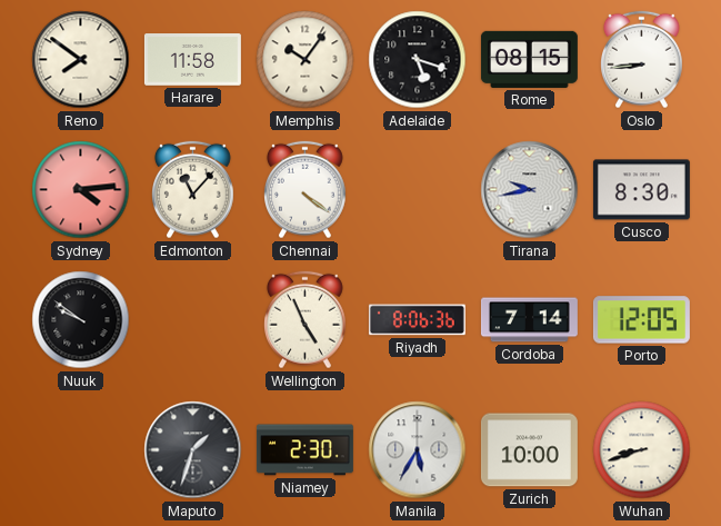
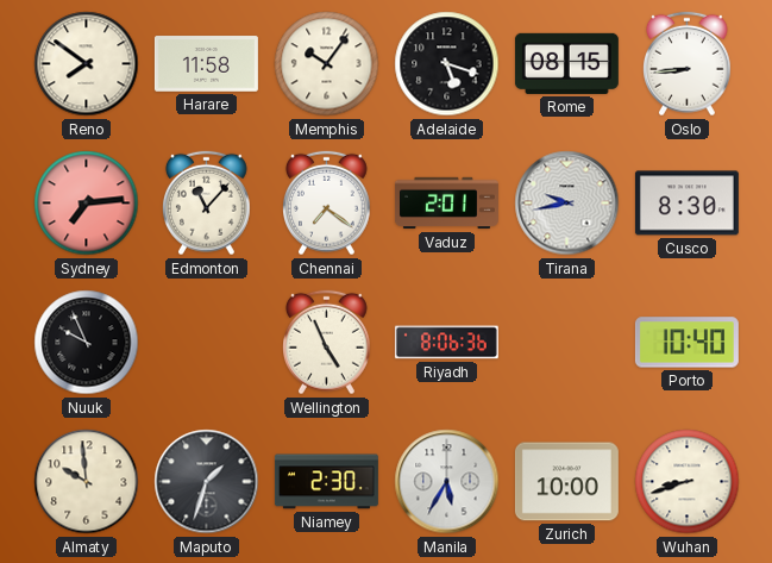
Sydney: 4:14 -> 7:14 (87, 204)
Chennai: 4:21 -> 7:21 (327, 204)
Vaduz: none -> 2:01 (446, 204)
Nuuk: 9:51 -> 9:56 (87, 343)
Cordoba: 7:14 -> none (529, 320)
Porto: 12:05 -> 10:40 (686, 343)
Almaty: none -> 9:59 (87, 482)
